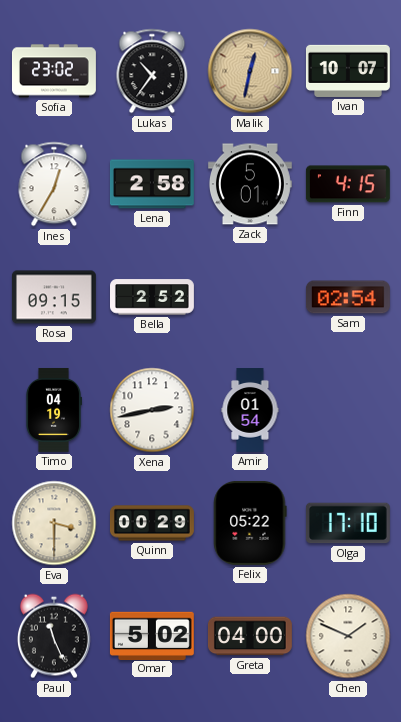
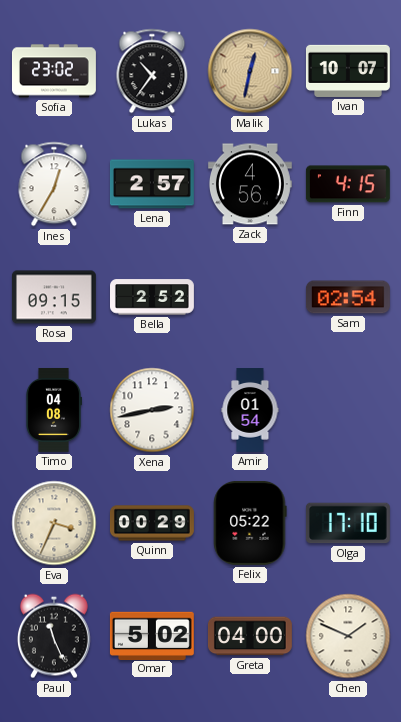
Lena: 2:58 -> 2:57 (152, 184)
Zack: 5:01 -> 4:56 (250, 184)
Timo: 04:19 -> 04:08 (53, 410)
Eva: 3:30 -> 3:34 (54, 523)
